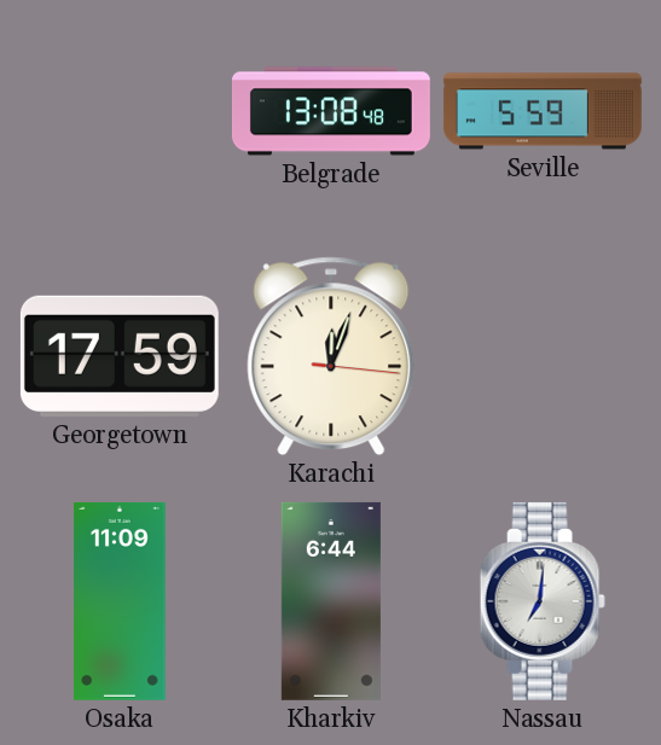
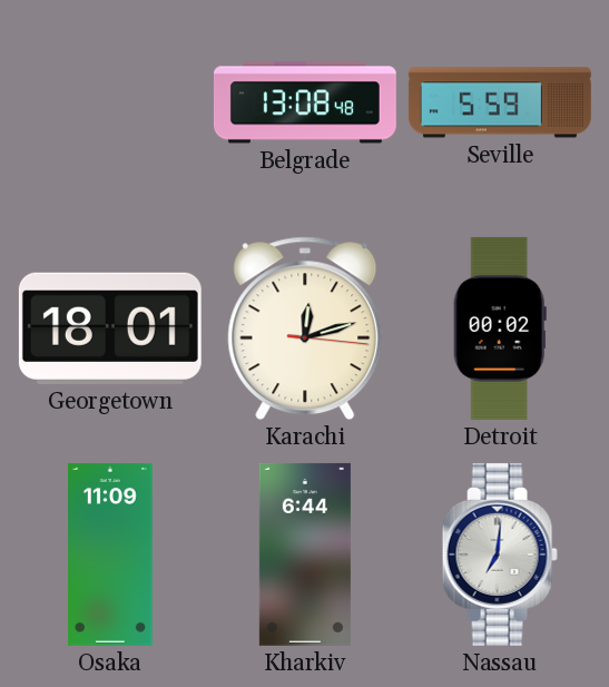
Georgetown: 17:59 -> 18:01 (110, 328)
Karachi: 12:03 -> 12:12 (305, 328)
Detroit: none -> 00:02 (500, 328)
